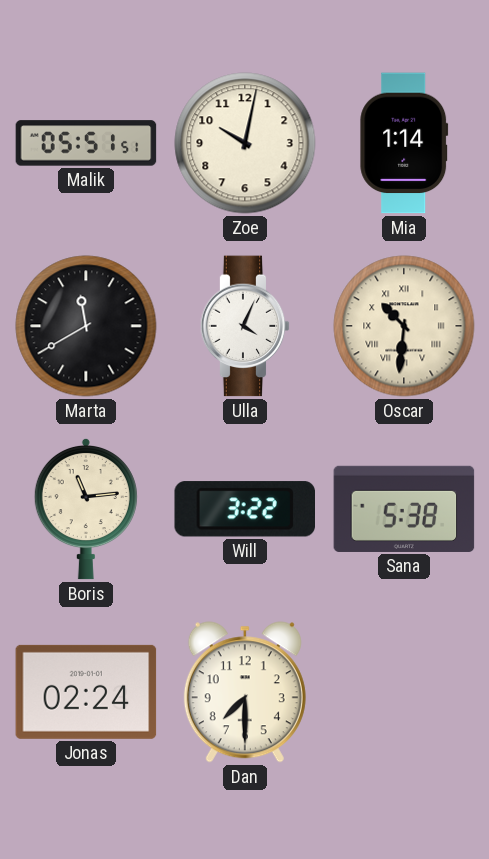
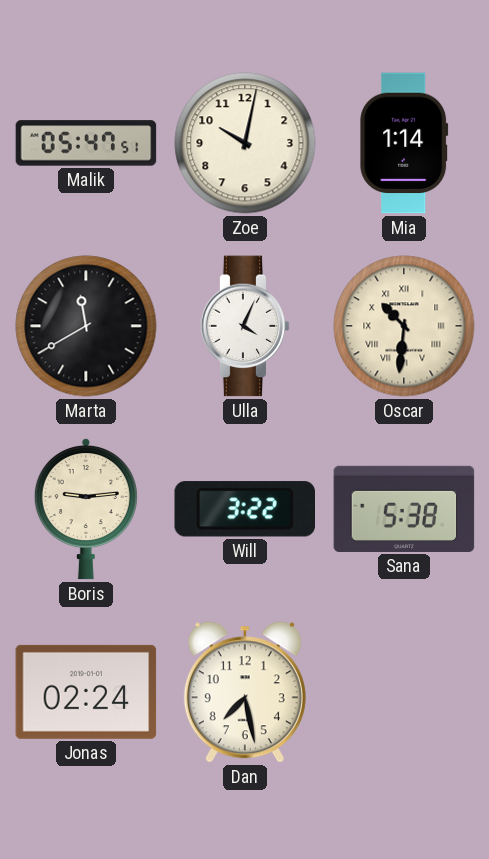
Malik: 05:51 -> 05:47 (86, 143)
Boris: 11:14 -> 9:14 (86, 509)
Dan: 7:30 -> 7:28 (245, 692)
